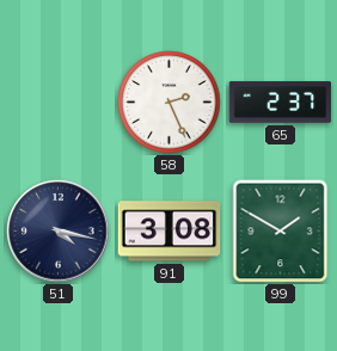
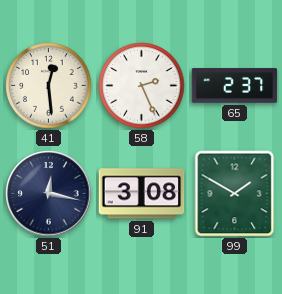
41: none -> 12:29 (49, 86)
51: 4:17 -> 12:17 (49, 194)
